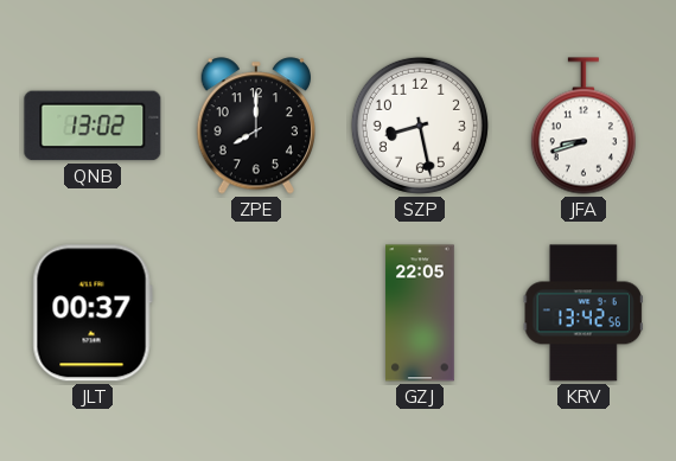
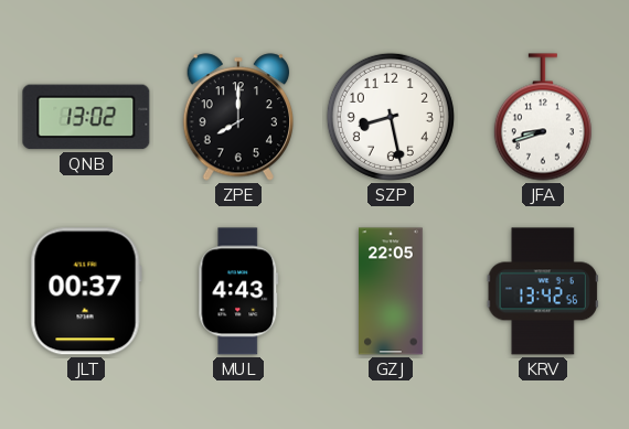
MUL: none -> 4:43 (238, 291)
